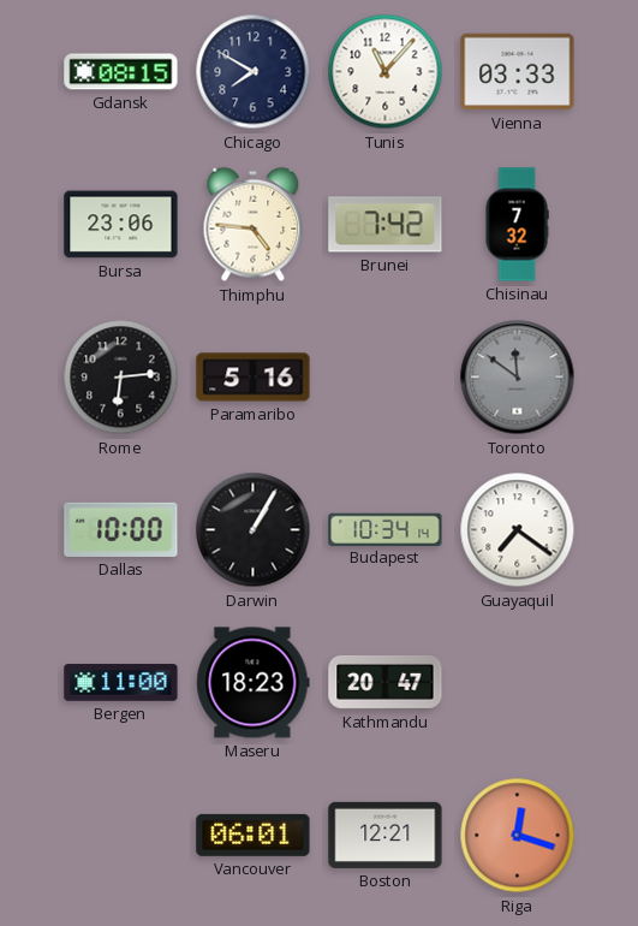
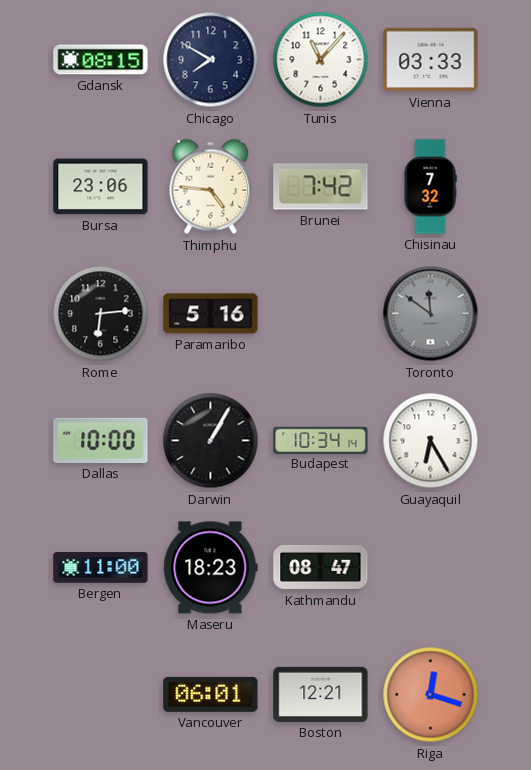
Guayaquil: 7:21 -> 6:25 (431, 441)
Kathmandu: 20:47 -> 08:47 (321, 567)
